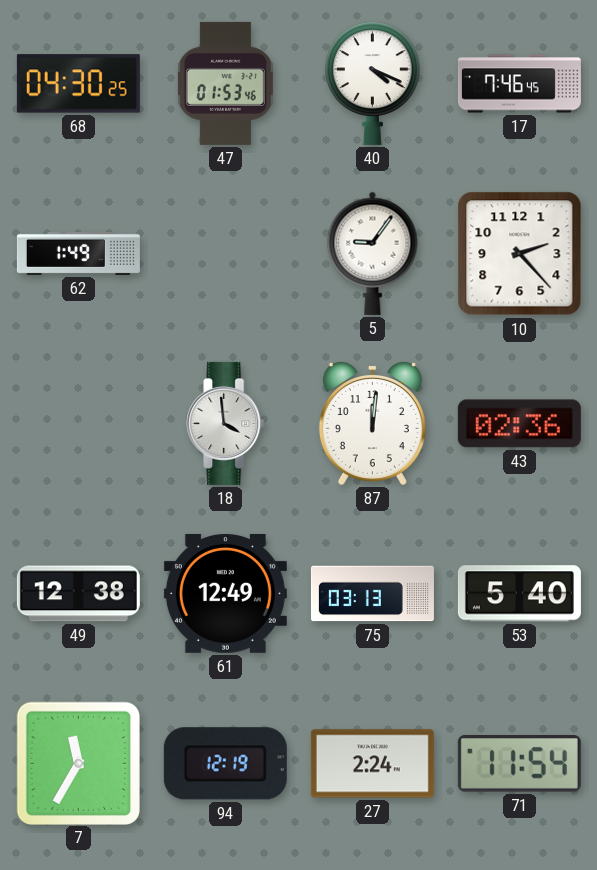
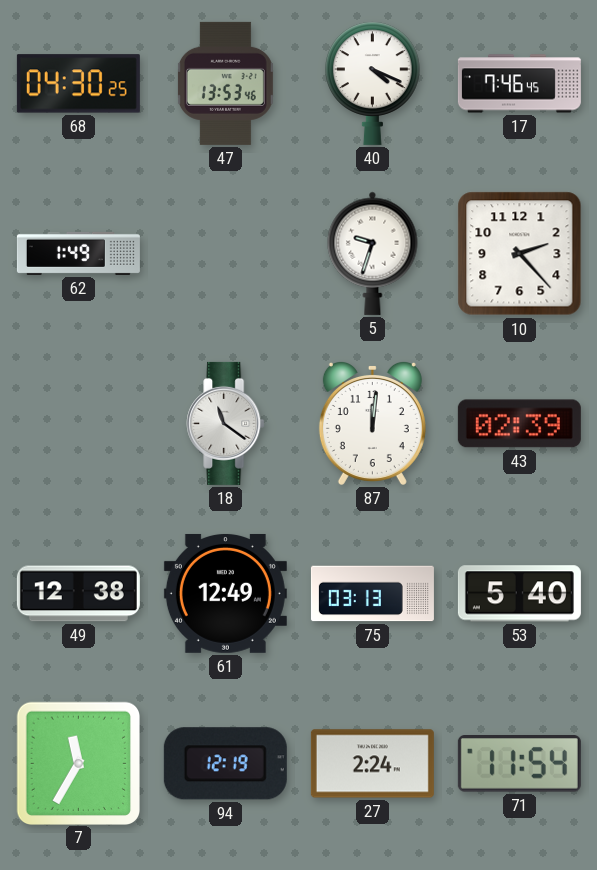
47: 01:53 -> 13:53 (225, 83)
5: 9:06 -> 9:33 (373, 253)
18: 3:59 -> 11:21 (226, 423)
43: 02:36 -> 02:39 (519, 424)
